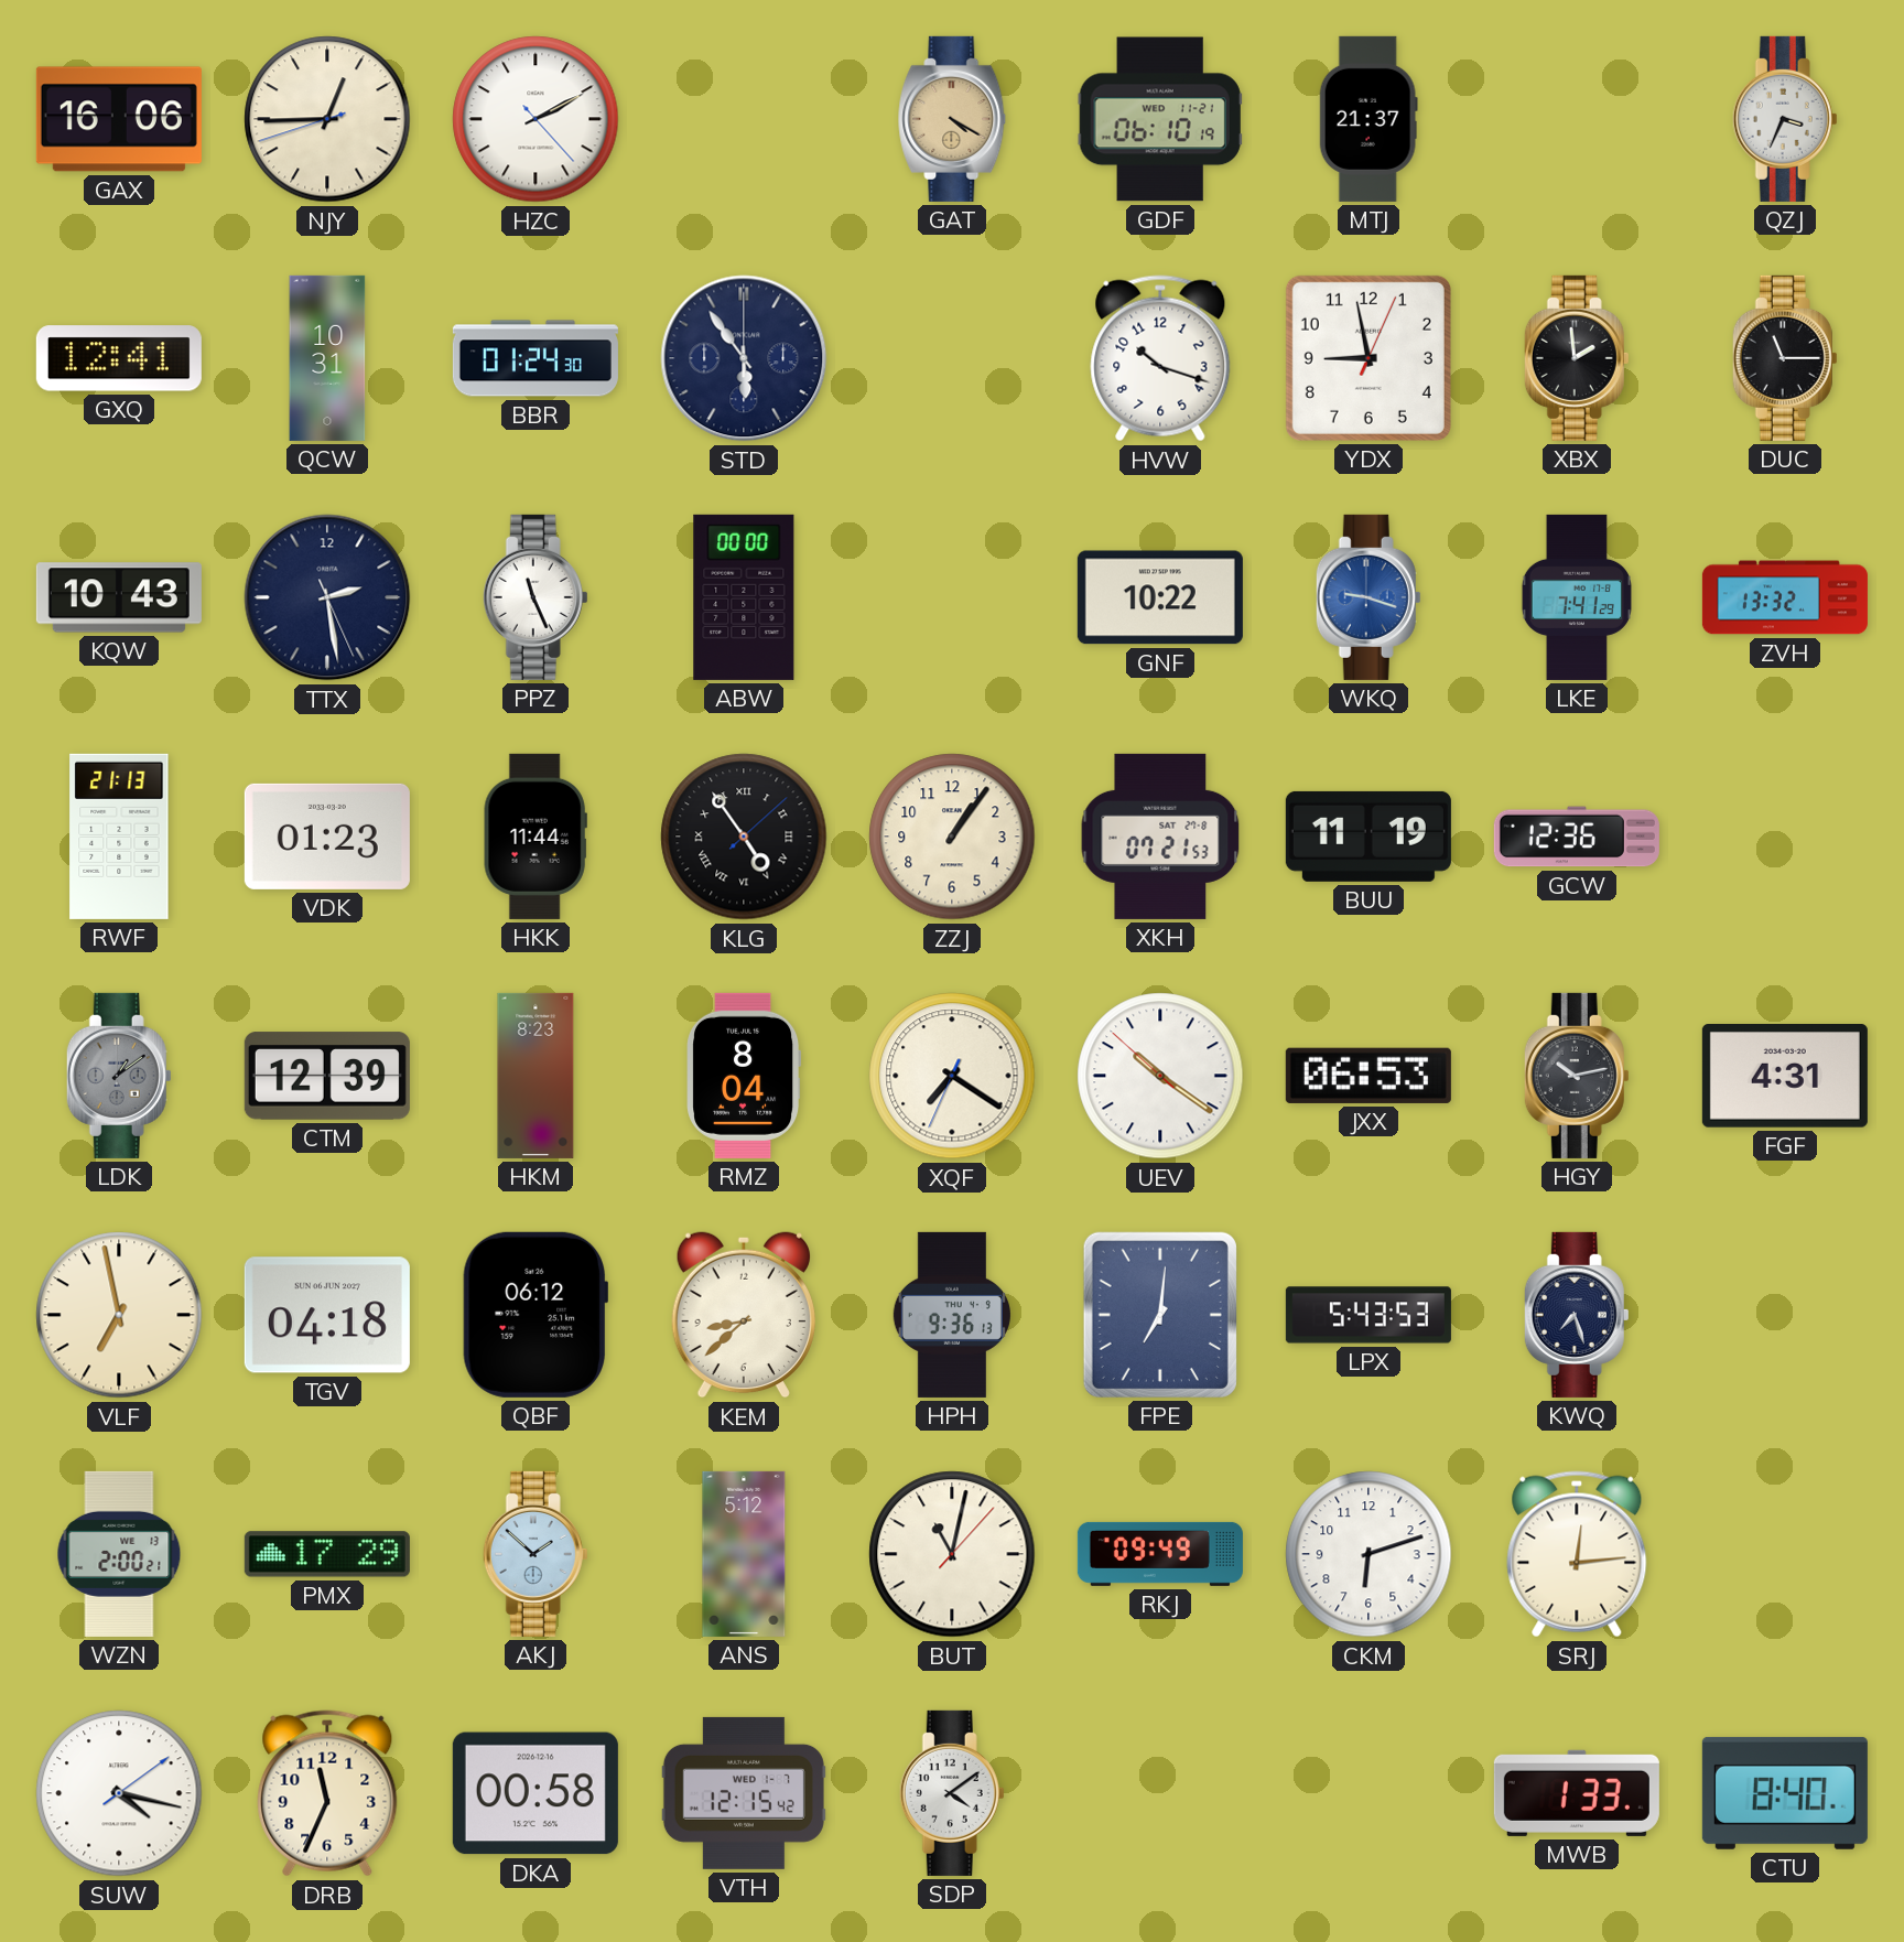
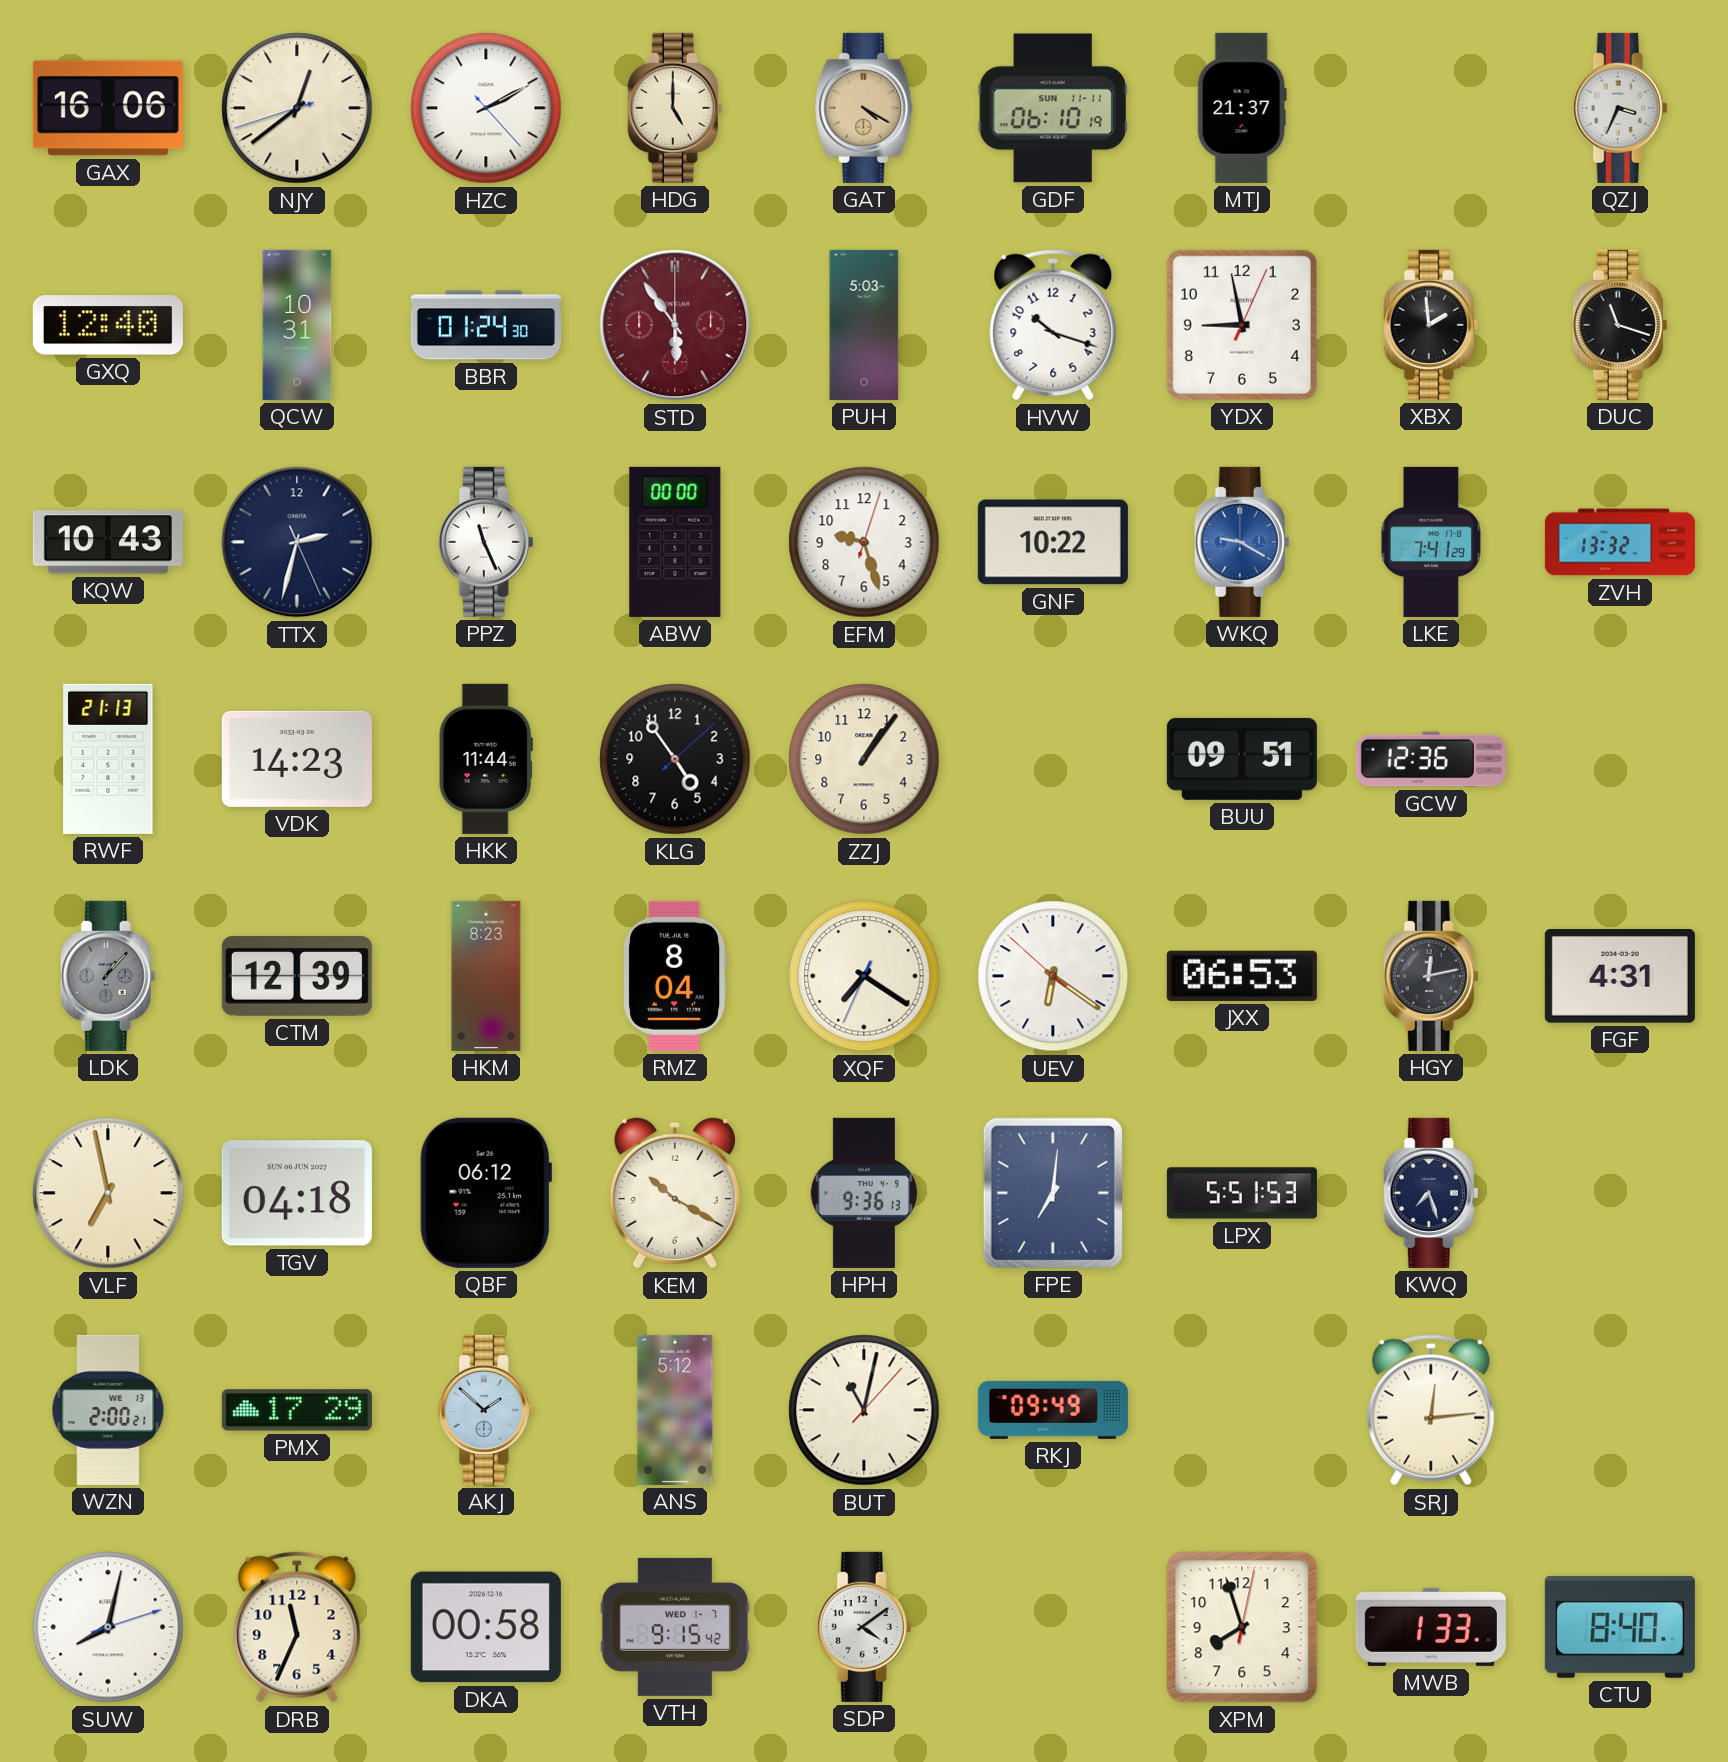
NJY: 12:44 -> 12:38 (297, 108)
HDG: none -> 5:00 (675, 108)
GDF date: WED 11-21 -> SUN 11-11 (1053, 108)
GXQ: 12:41 -> 12:40 (108, 325)
STD dial: navy -> burgundy (675, 325)
PUH: none -> 5:03 (864, 325)
DUC: 11:15 -> 11:18 (1620, 325)
TTX: 2:28 -> 2:32 (297, 542)
EFM: none -> 9:27 (864, 542)
WKQ: 9:18 -> 9:20 (1242, 542)
VDK: 01:23 -> 14:23 (297, 759)
KLG numerals: Roman -> Arabic (675, 759)
XKH: 07:21 -> none (1160, 837)
BUU: 11:19 -> 09:51 (1242, 759)
LDK: 1:09 -> 1:07 (108, 976)
UEV: 10:20 -> 6:20 (1053, 976)
HGY: 10:13 -> 12:13 (1431, 976)
KEM: 8:38 -> 10:20 (675, 1193)
LPX: 5:43 -> 5:51 (1242, 1193)
CKM: 6:12 -> none (1368, 1554)
SUW: 4:17 -> 8:02 (108, 1627)
VTH: 12:15 -> 9:15 (675, 1627)
XPM: none -> 7:57 (1242, 1627)
